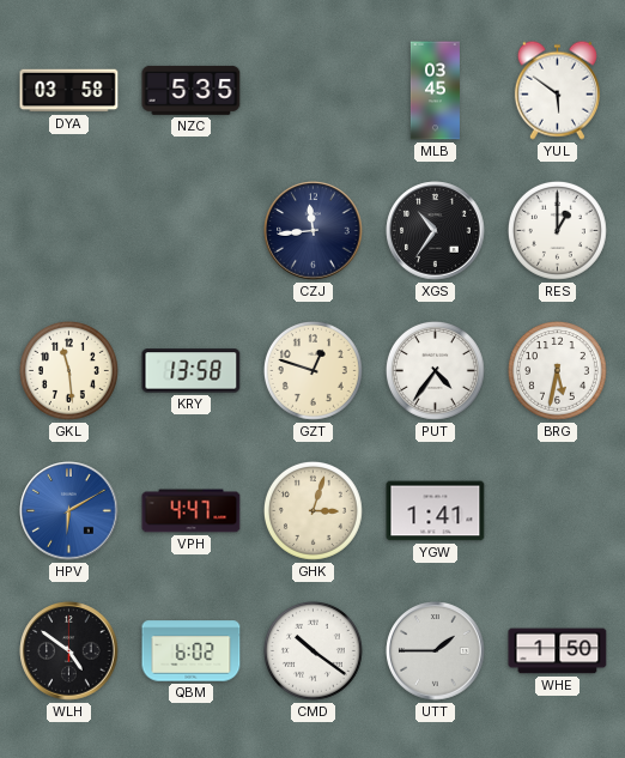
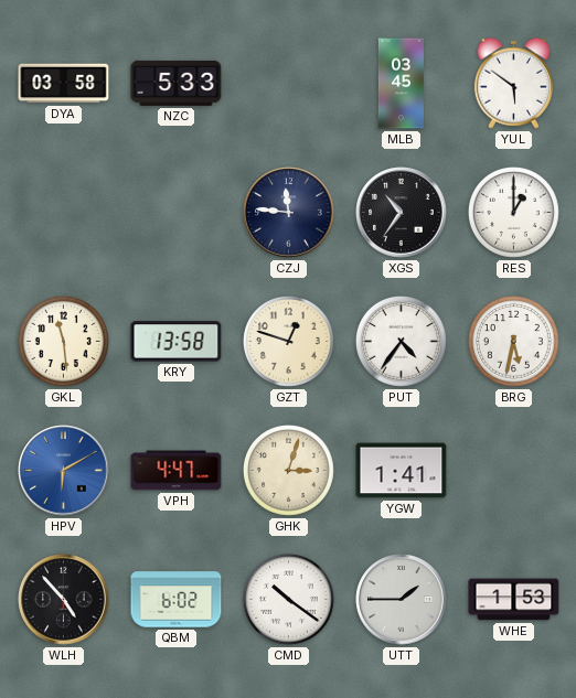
NZC: 5:35 -> 5:33 (177, 83)
CZJ: 11:44 -> 11:46 (289, 213)
WLH: 4:51 -> 4:53 (64, 600)
WHE: 1:50 -> 1:53 (514, 600)
